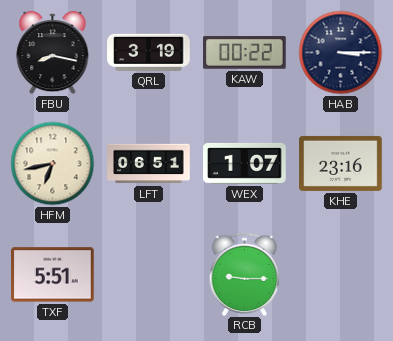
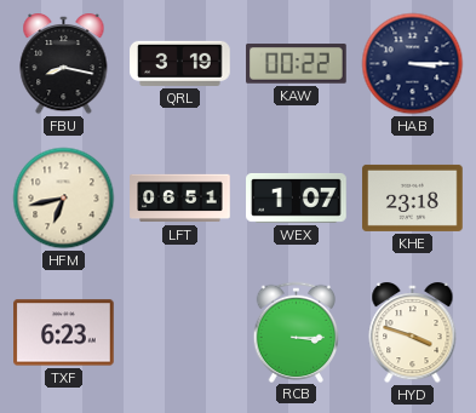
KHE: 23:16 -> 23:18 (413, 197)
TXF: 5:51 -> 6:23 (64, 333)
RCB: 9:15 -> 3:15 (297, 332)
HYD: none -> 3:48 (413, 334)
